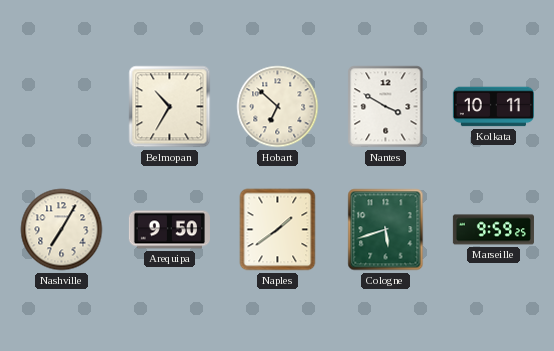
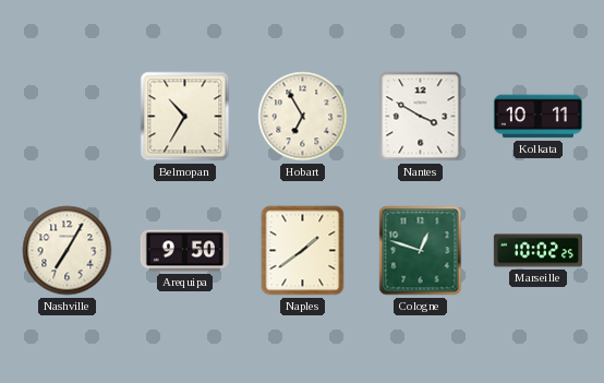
Hobart: 6:52 -> 6:55 (303, 117)
Cologne: 5:42 -> 12:48 (421, 251)
Marseille: 9:59 -> 10:02 (537, 251)
